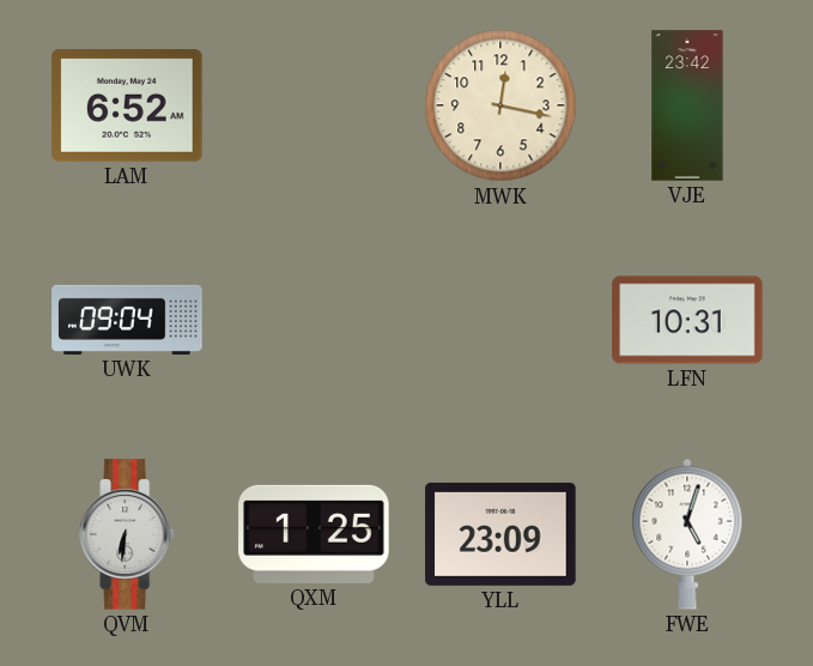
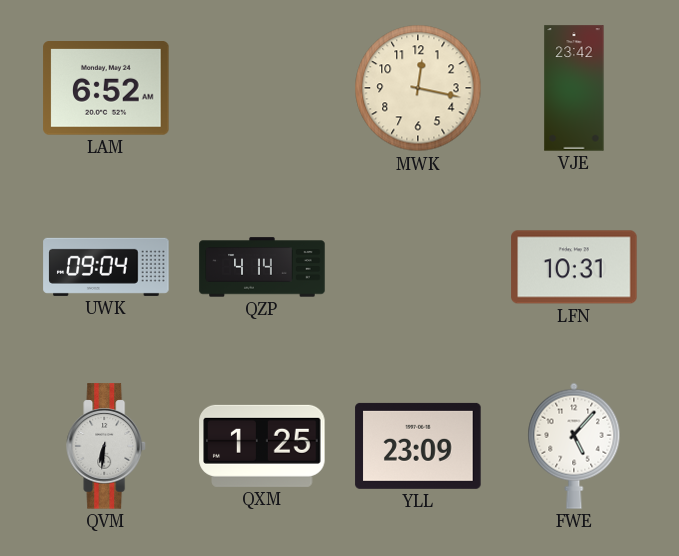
QZP: none -> 4:14 (262, 267)
FWE: 5:03 -> 5:07 (574, 446)
